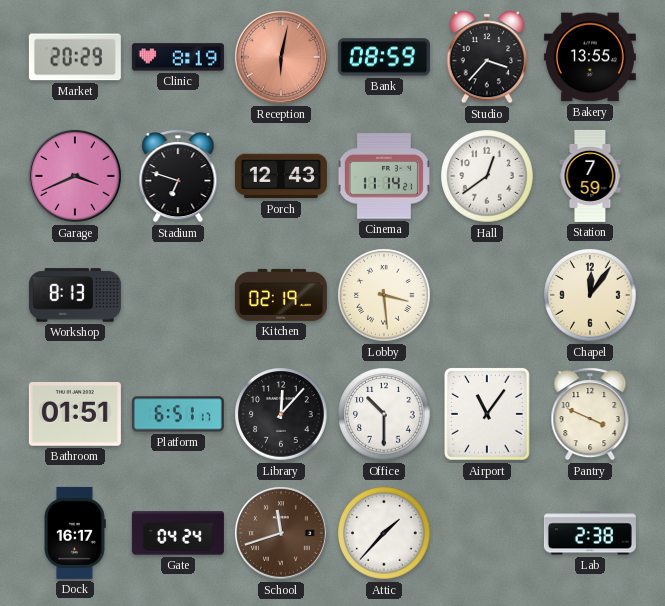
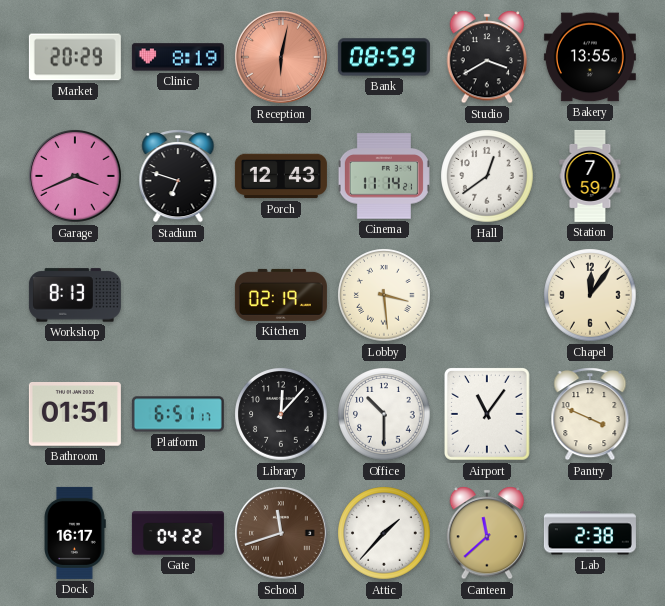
Studio: 3:37 -> 3:40 (487, 57)
Gate: 04:24 -> 04:22 (178, 533)
Canteen: none -> 11:38 (487, 533)
